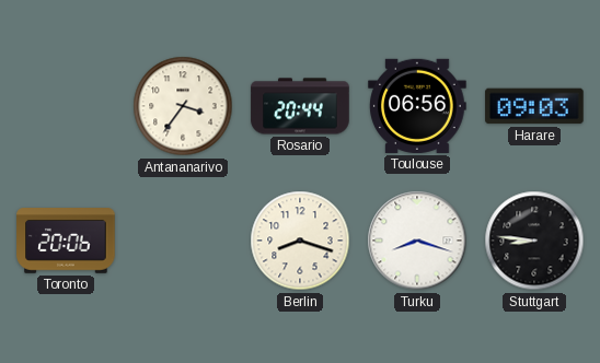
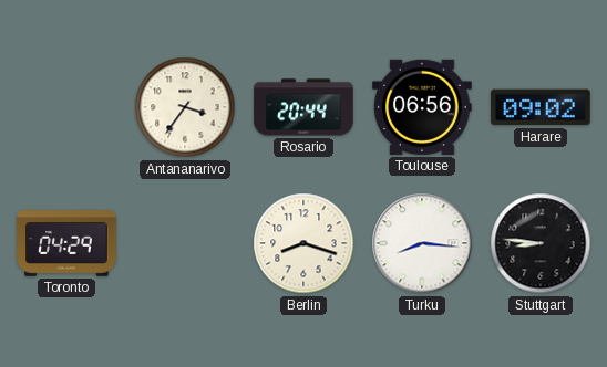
Harare: 09:03 -> 09:02 (541, 107)
Toronto: 20:06 -> 04:29 (66, 244)
Turku: 8:18 -> 8:16 (422, 243)
